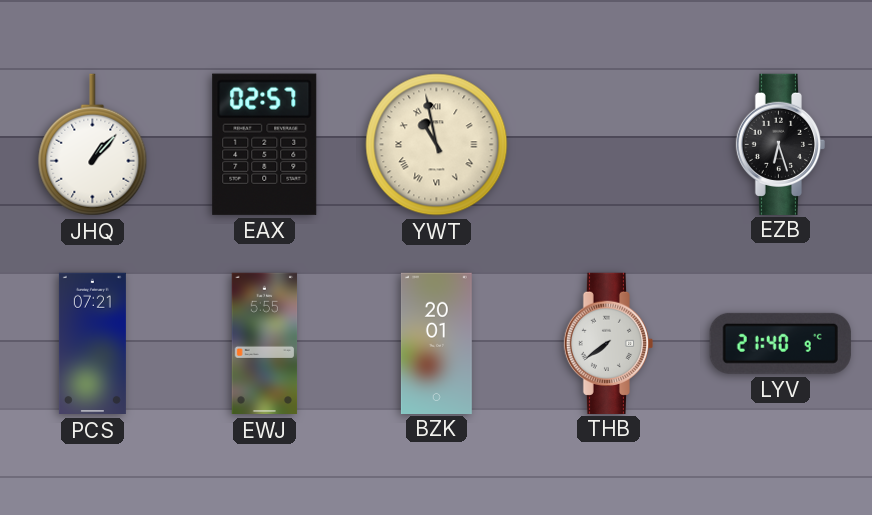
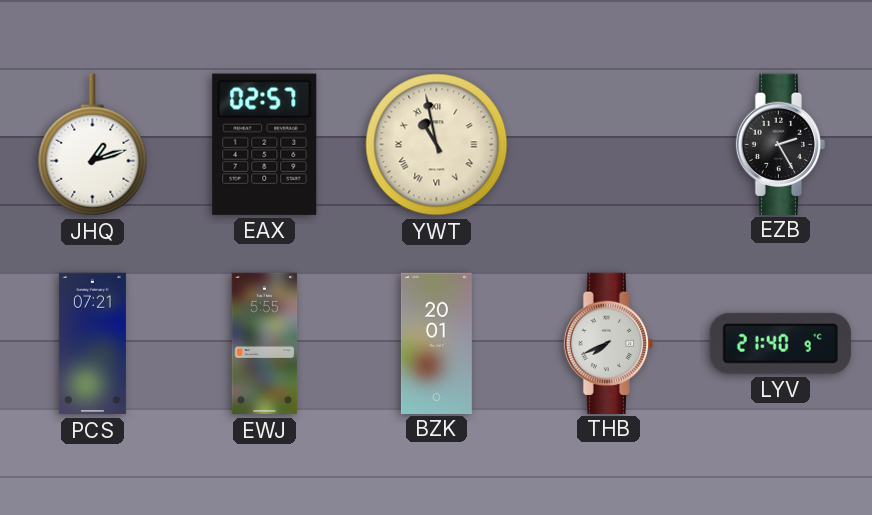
JHQ: 1:07 -> 1:12 (93, 145)
EZB: 6:27 -> 2:25 (781, 144)
THB: 7:39 -> 7:41 (609, 343)
